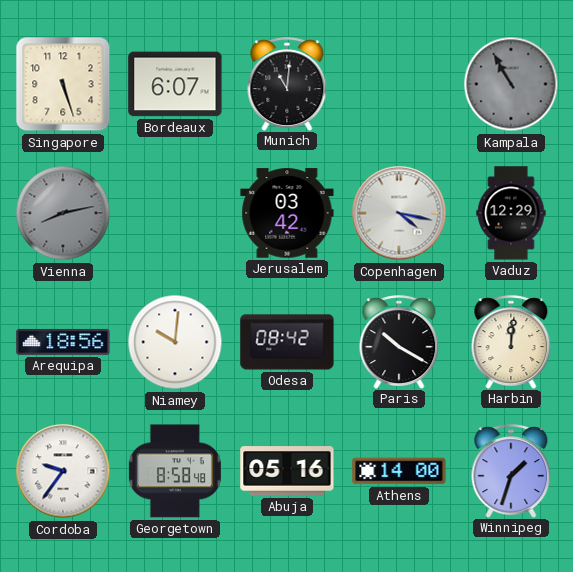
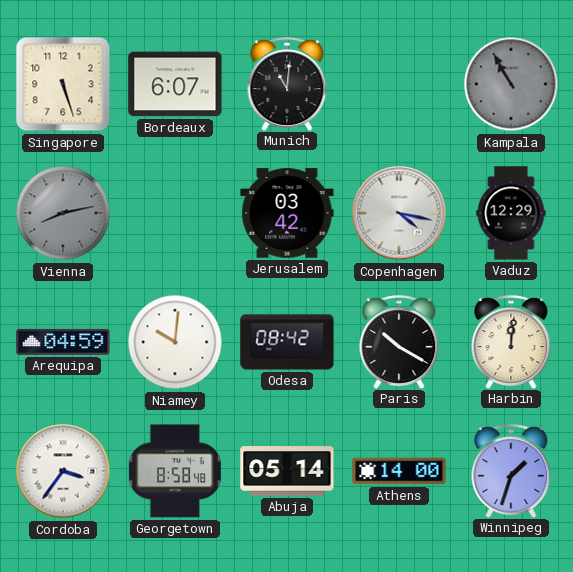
Arequipa: 18:56 -> 04:59 (63, 342)
Cordoba: 9:36 -> 3:36 (63, 471)
Abuja: 05:16 -> 05:14 (287, 471)
